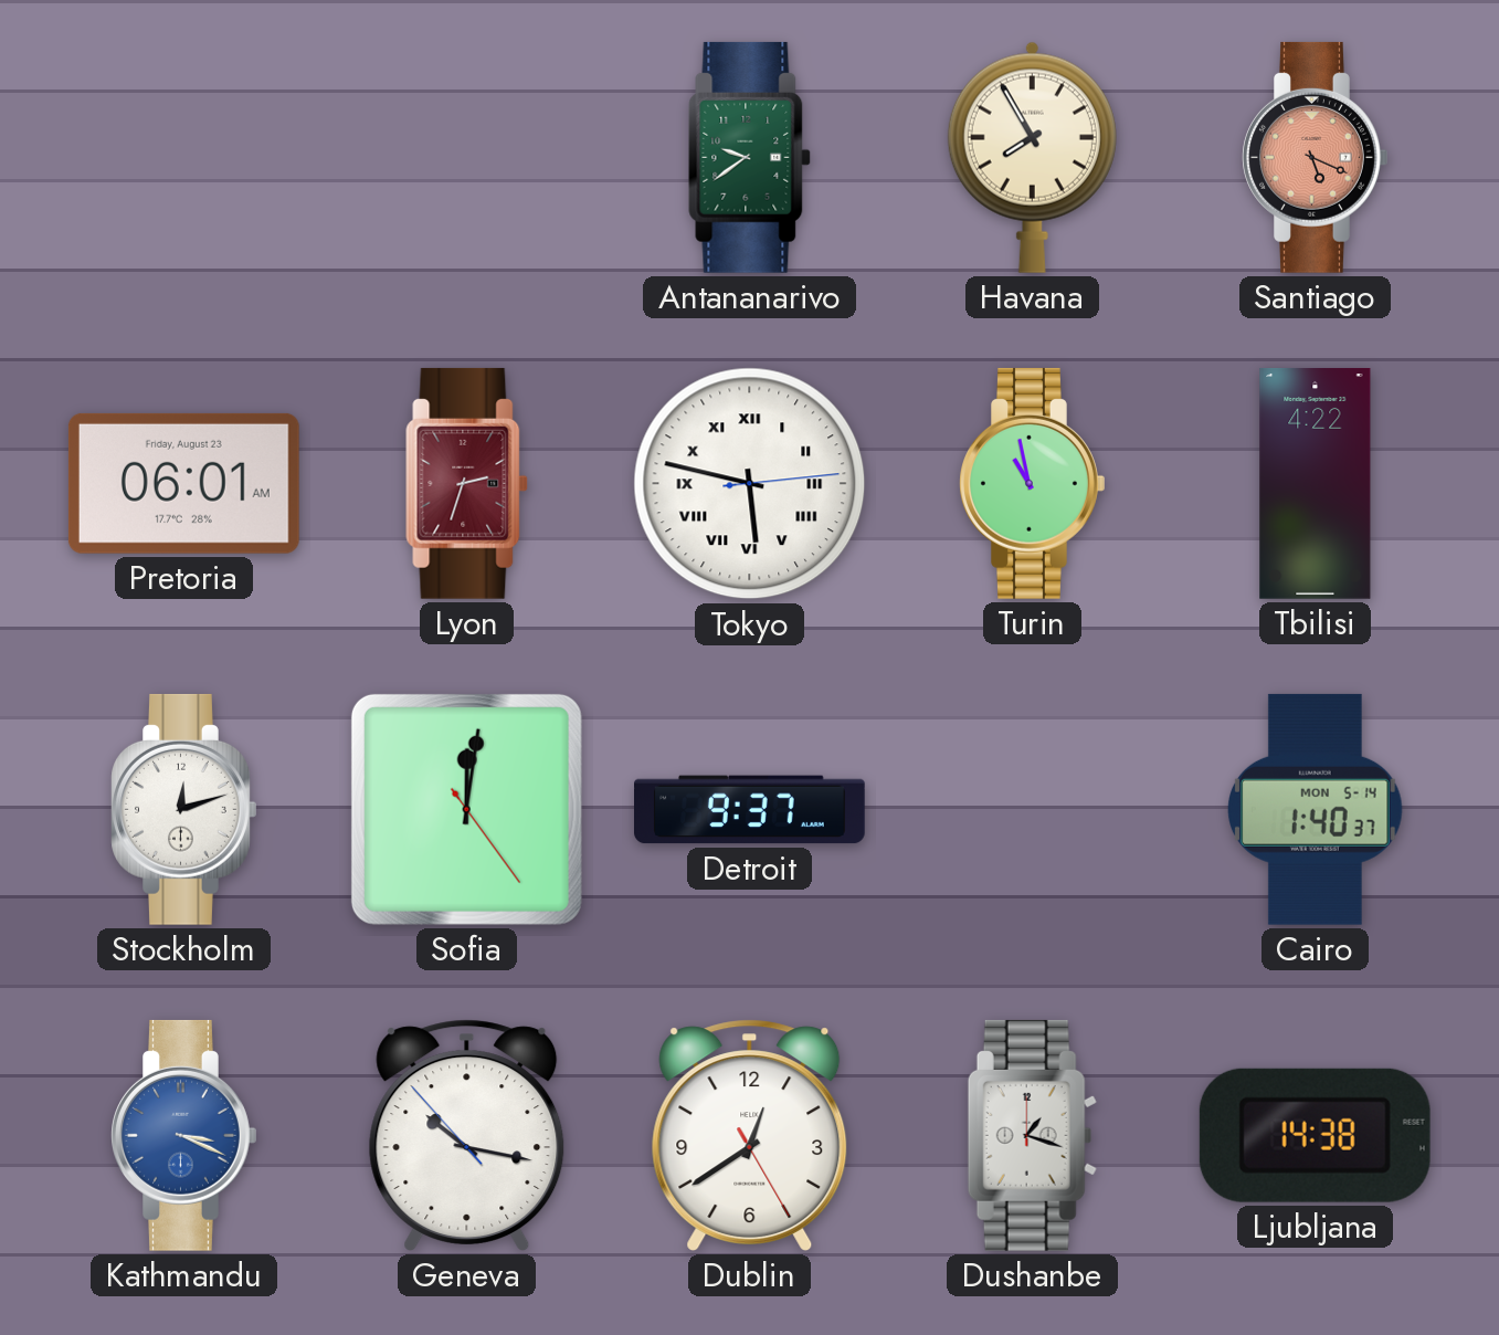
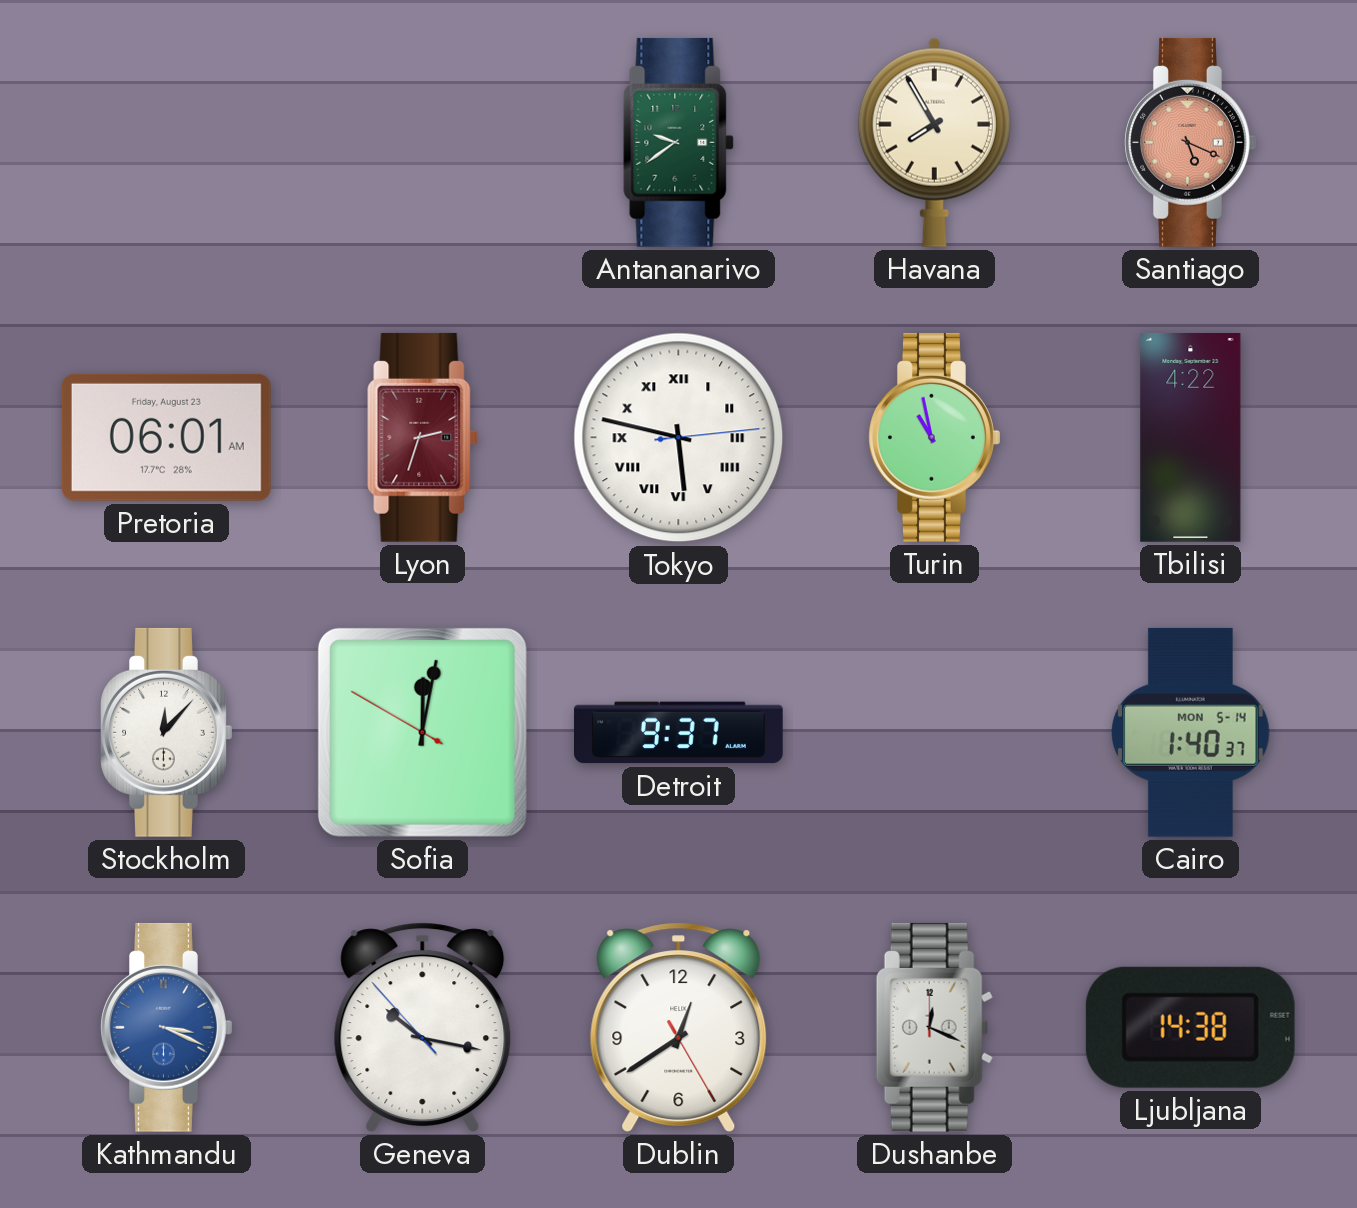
Stockholm: 12:12 -> 12:07 (167, 732)
Sofia: 12:01:24 -> 12:01:50 (422, 732)
Dushanbe: 1:18 -> 12:19 (934, 1027)
